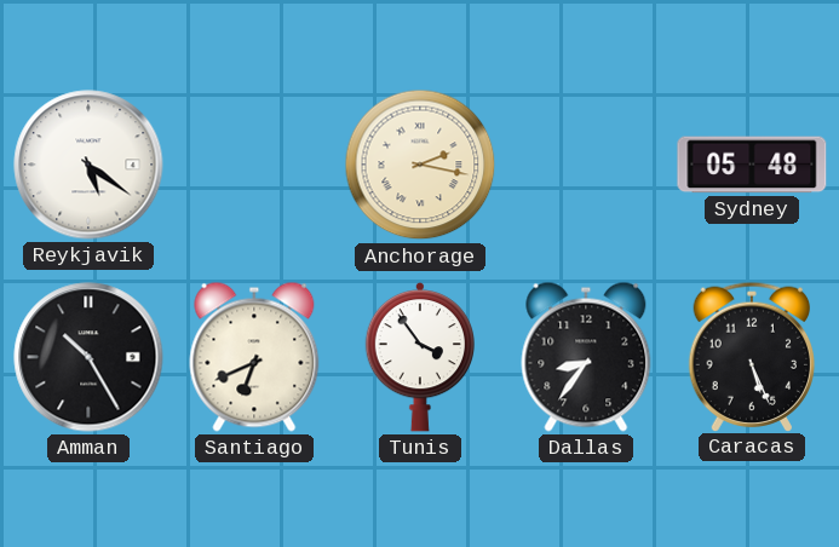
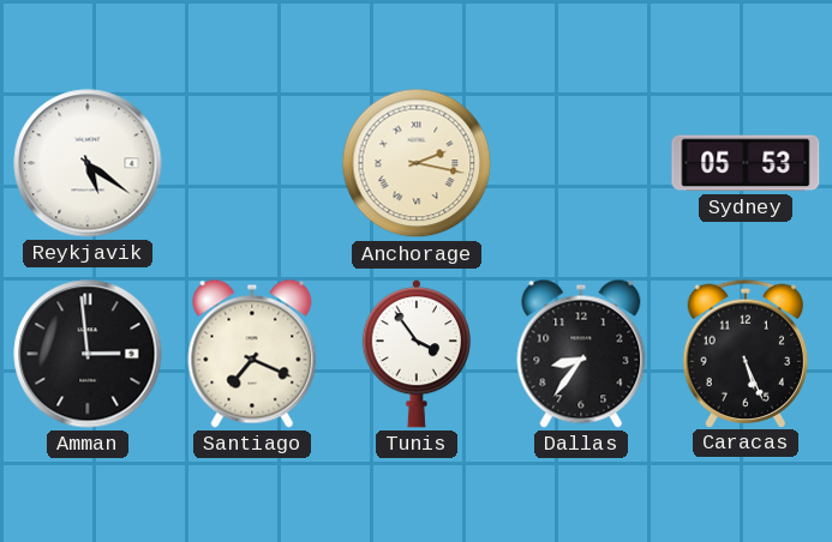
Sydney: 05:48 -> 05:53 (746, 163)
Amman: 10:25 -> 2:59 (88, 354)
Santiago: 6:41 -> 7:19 (252, 354)
